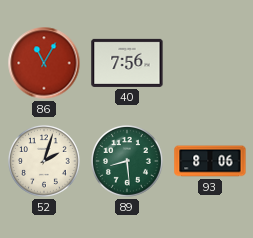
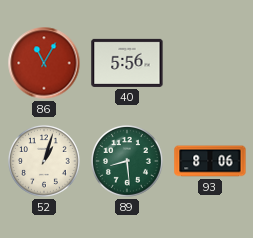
40: 7:56 -> 5:56 (127, 63)
52: 2:03 -> 1:03 (45, 162)
